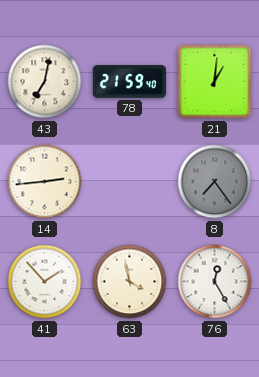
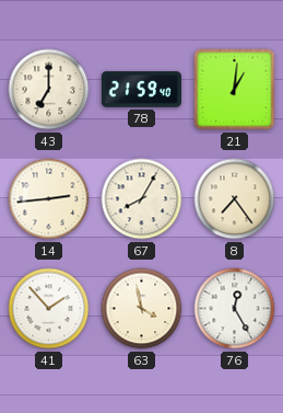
43: 7:02 -> 7:00 (49, 90)
67: none -> 8:05 (142, 199)
8 dial: grey -> cream (235, 199)
